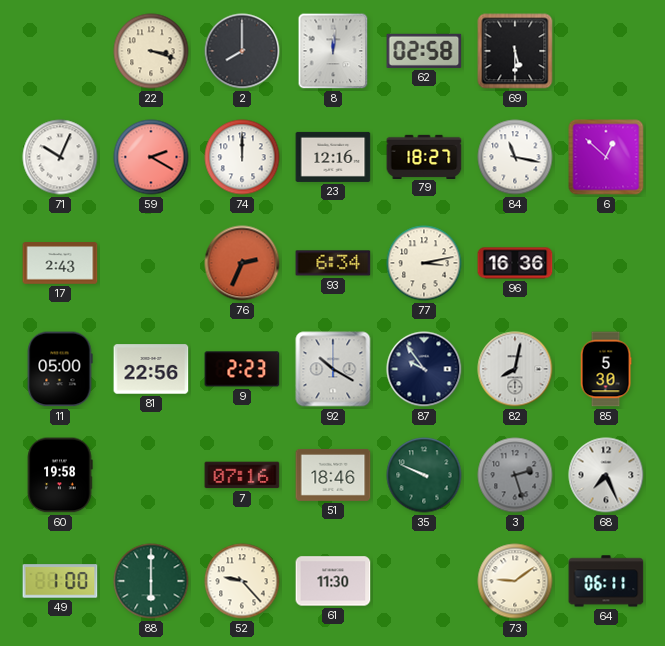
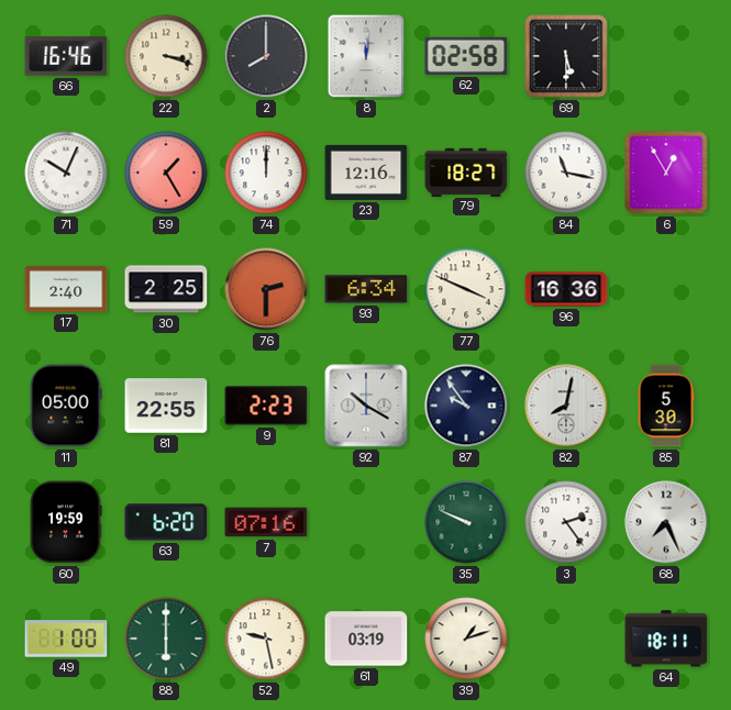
66: none -> 16:46 (66, 56)
59: 2:20 -> 1:25 (166, 173)
6: 12:52 -> 12:55 (666, 173)
17: 2:43 -> 2:40 (66, 289)
30: none -> 2:25 (166, 289)
76: 2:34 -> 2:30 (266, 289)
77: 3:13 -> 3:49 (466, 289)
81: 22:56 -> 22:55 (166, 406)
60: 19:58 -> 19:59 (66, 522)
63: none -> 6:20 (166, 522)
51: 18:46 -> none (333, 475)
3: 2:27 -> 2:24 (566, 522)
3 dial: grey -> white (566, 522)
52: 9:23 -> 9:28 (266, 639)
61: 11:30 -> 03:19 (366, 639)
39: none -> 1:12 (466, 639)
73: 9:09 -> none (515, 581)
64: 06:11 -> 18:11 (666, 639)
